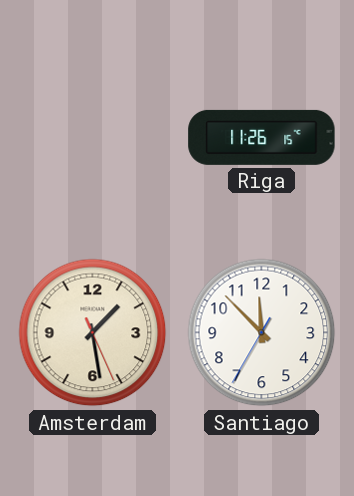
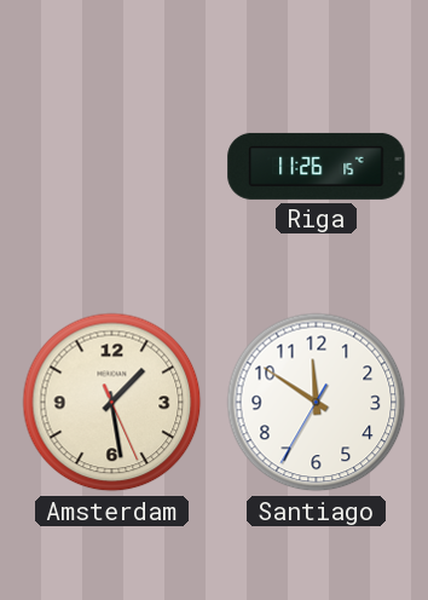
Santiago: 11:52 -> 11:50 (317, 403)
